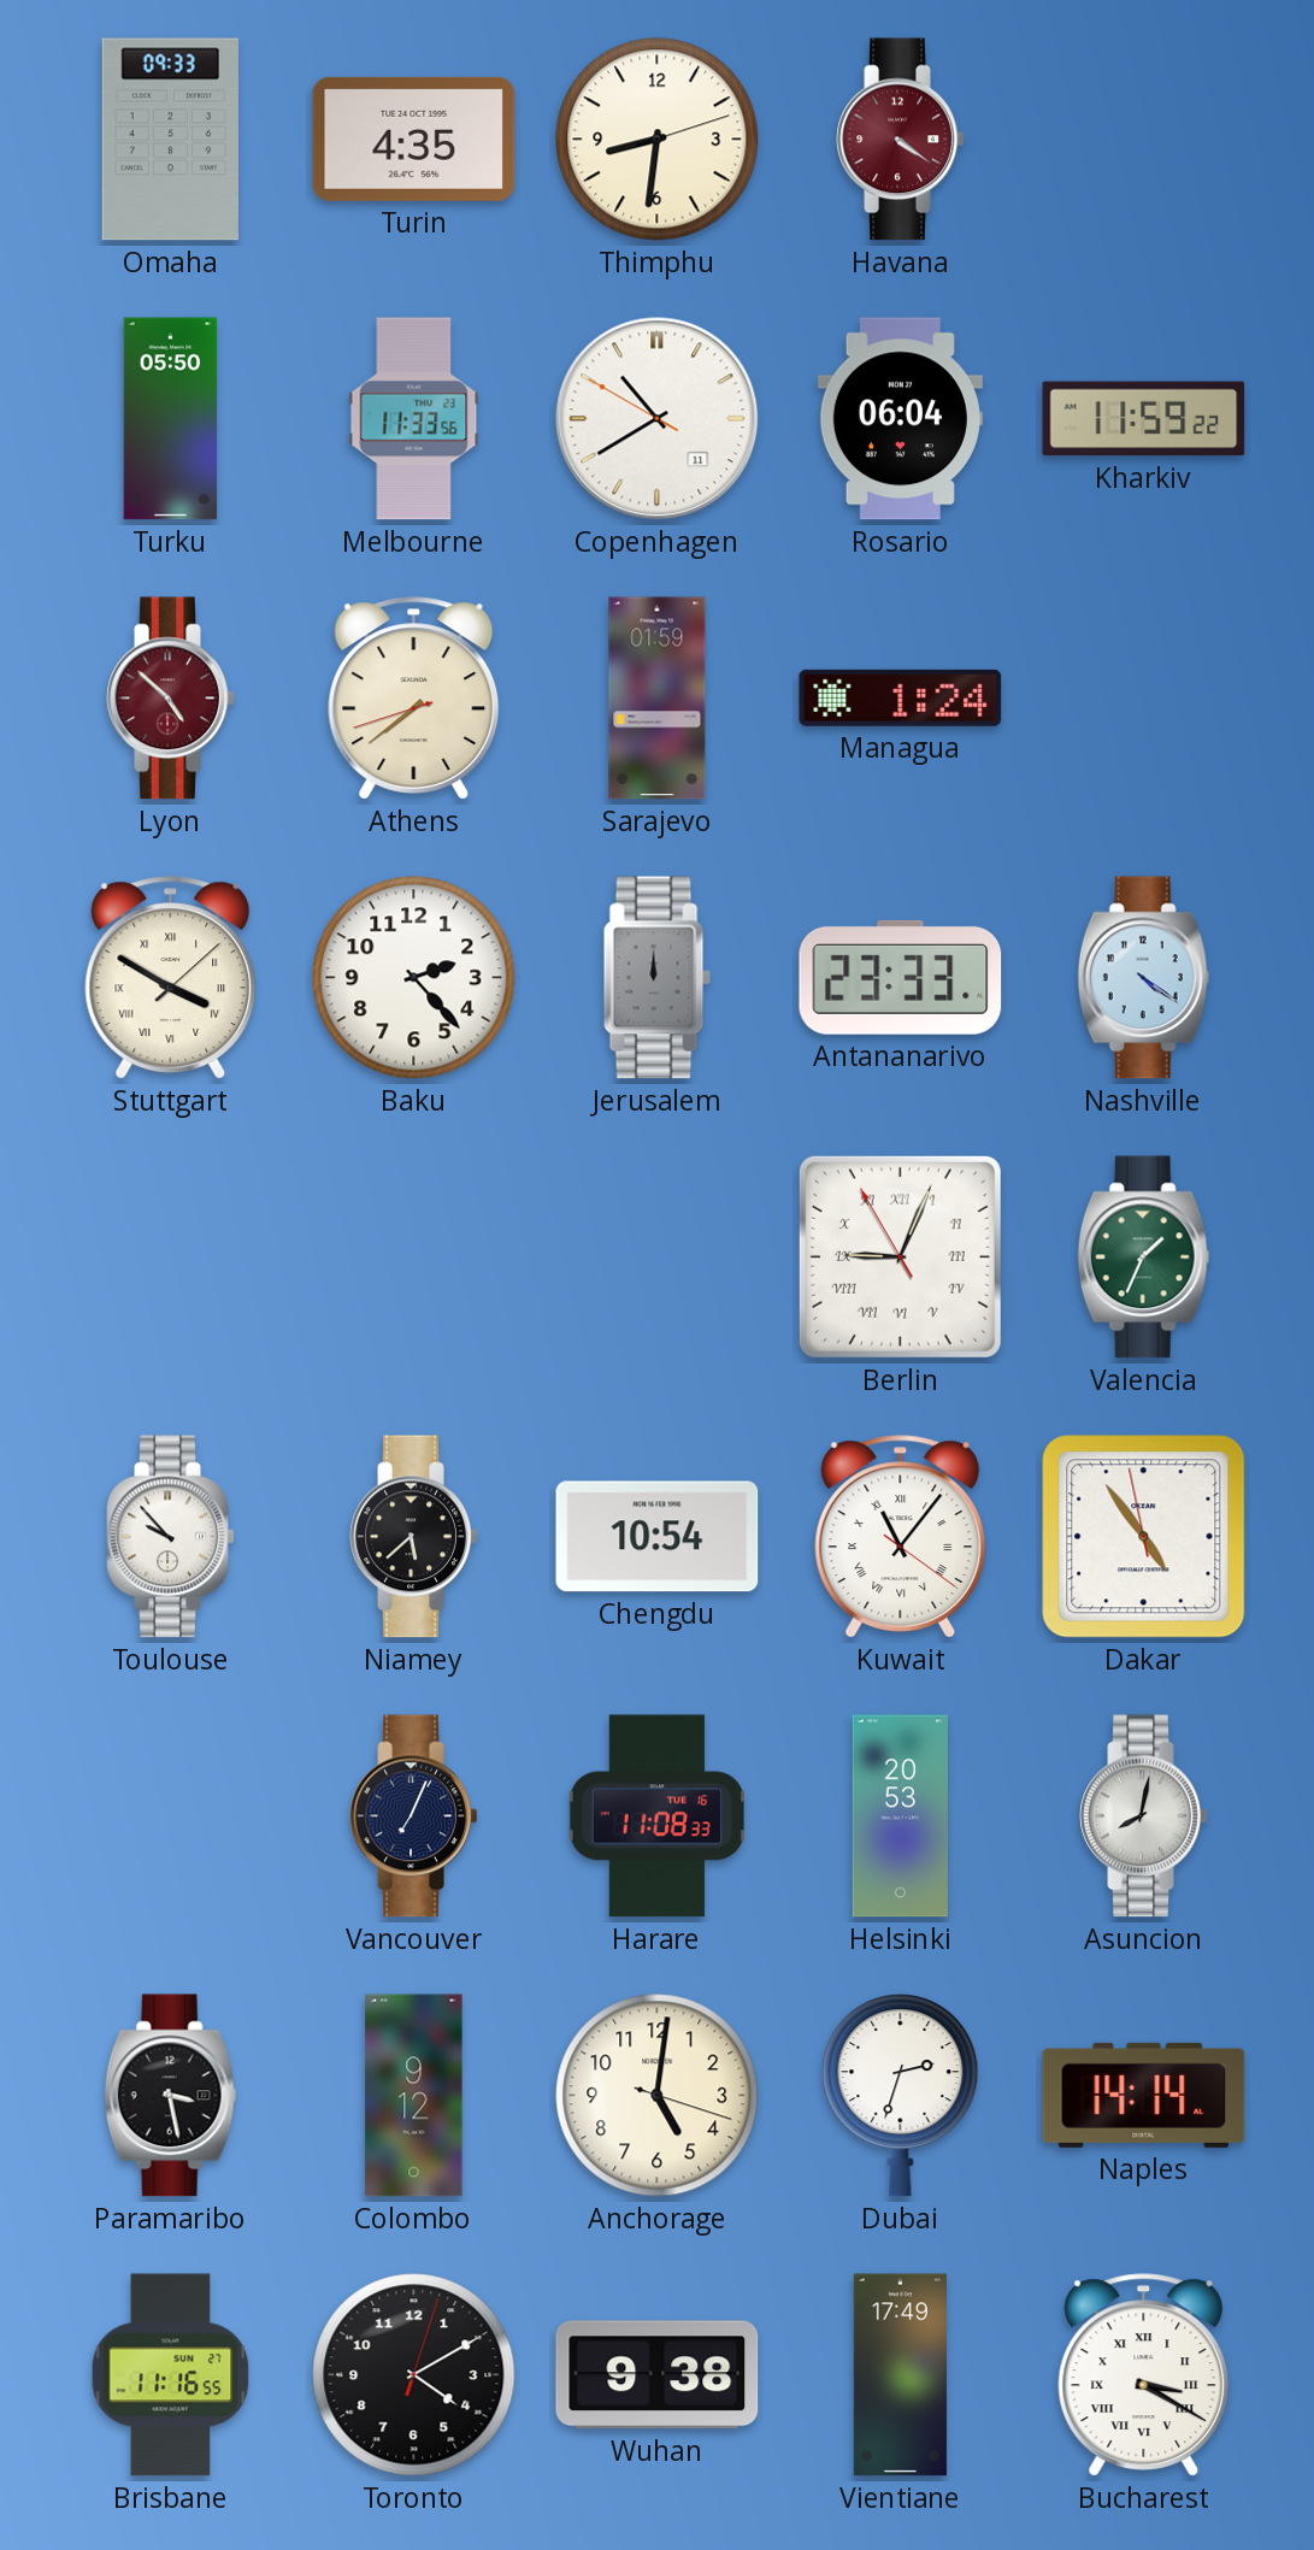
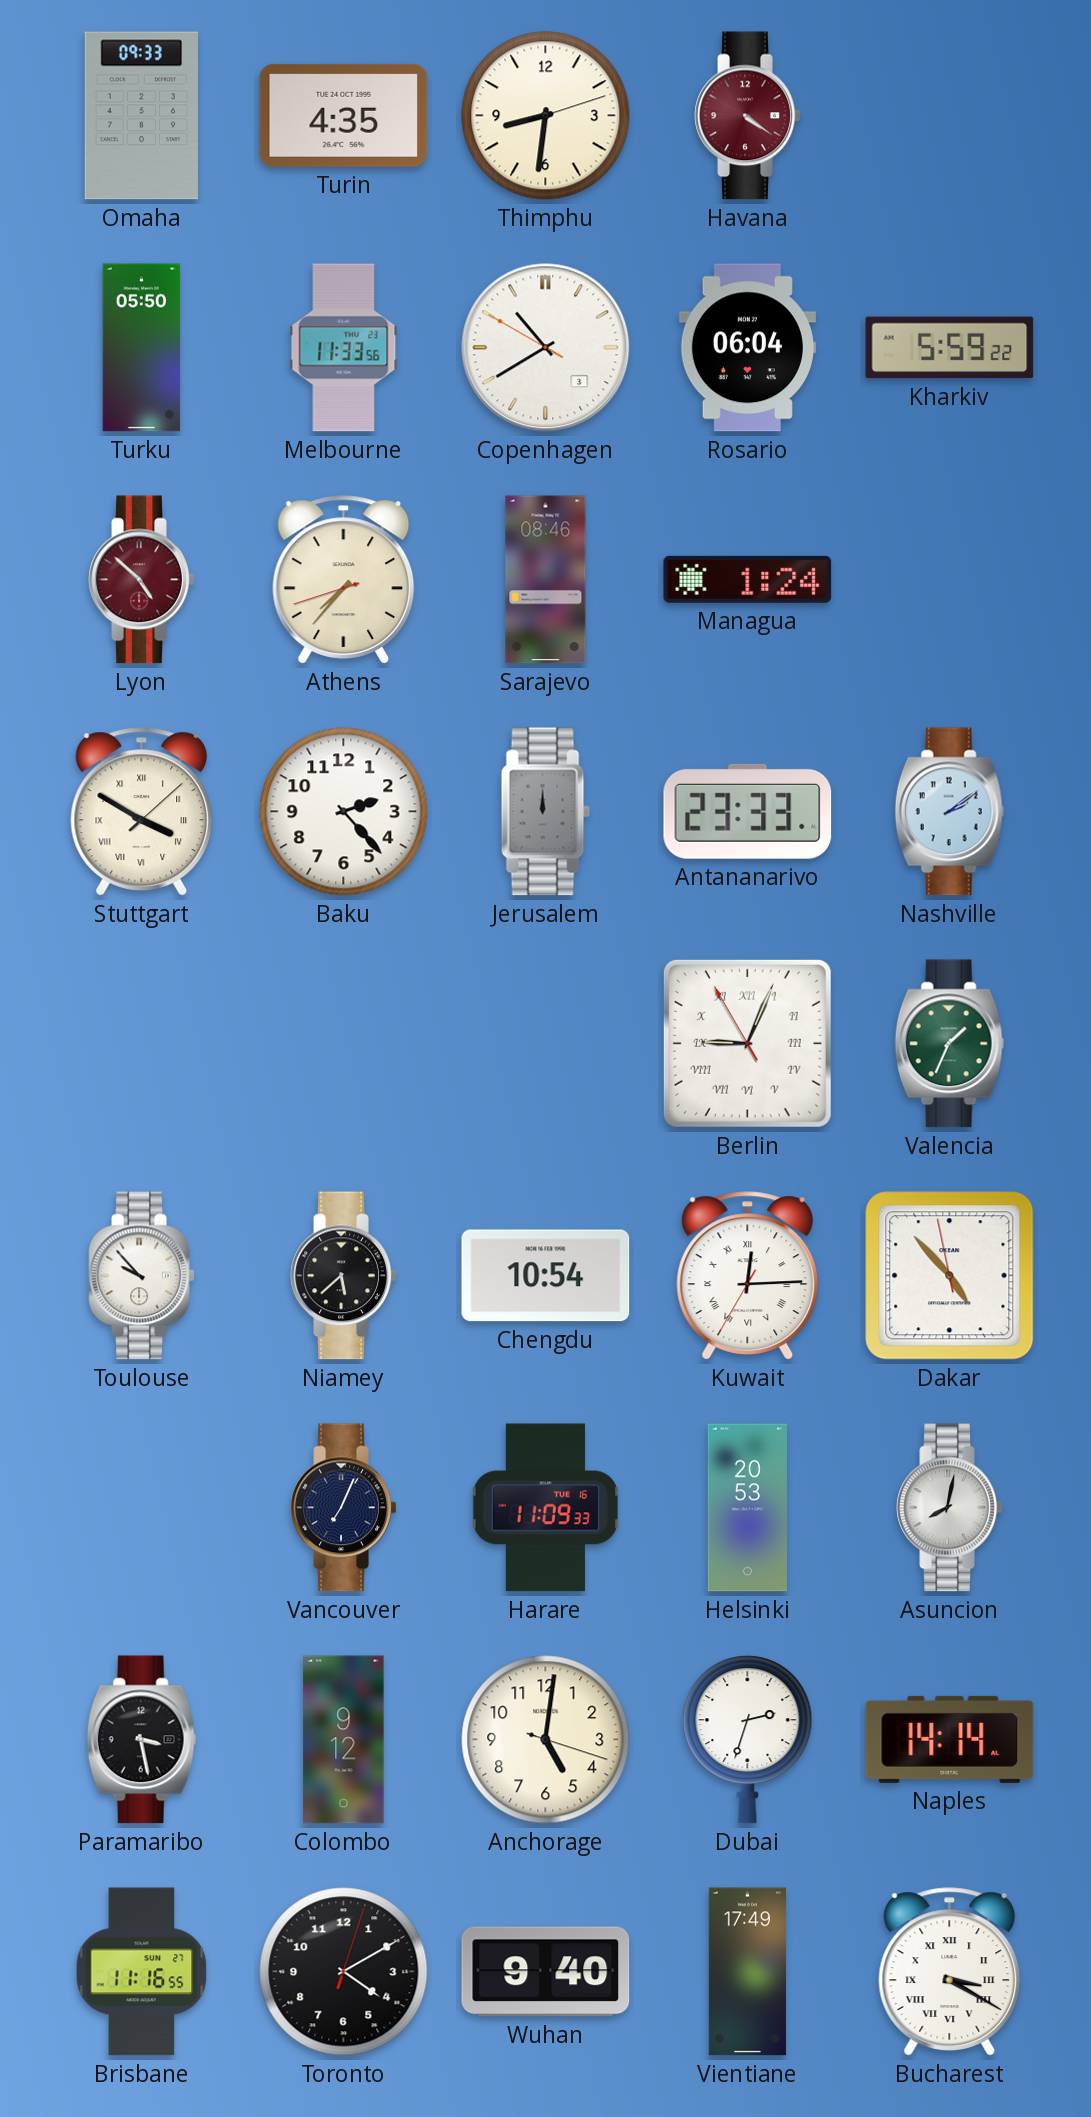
Copenhagen date: 11 -> 3 (546, 348)
Kharkiv: 11:59 -> 5:59 (950, 348)
Athens: 7:38 -> 7:36 (344, 580)
Sarajevo: 01:59 -> 08:46 (546, 580)
Nashville: 4:21 -> 2:09 (950, 812)
Kuwait: 11:06 -> 12:14 (748, 1276)
Dakar: 4:53 -> 4:52 (950, 1276)
Harare: 11:08 -> 11:09 (545, 1508)
Wuhan: 9:38 -> 9:40 (546, 1972)
